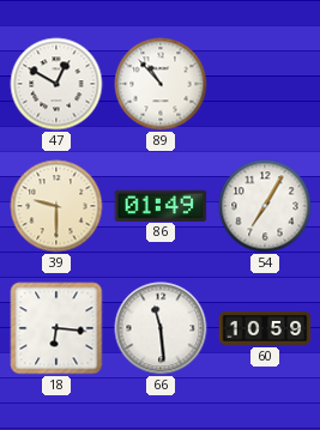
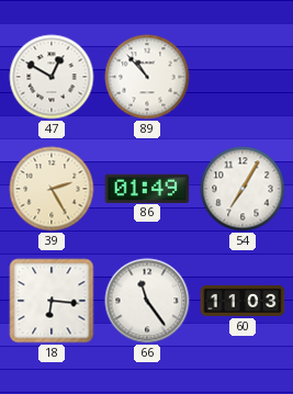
39: 9:30 -> 2:25 (52, 189)
66: 11:29 -> 11:24 (147, 301)
60: 10:59 -> 11:03 (243, 301)
